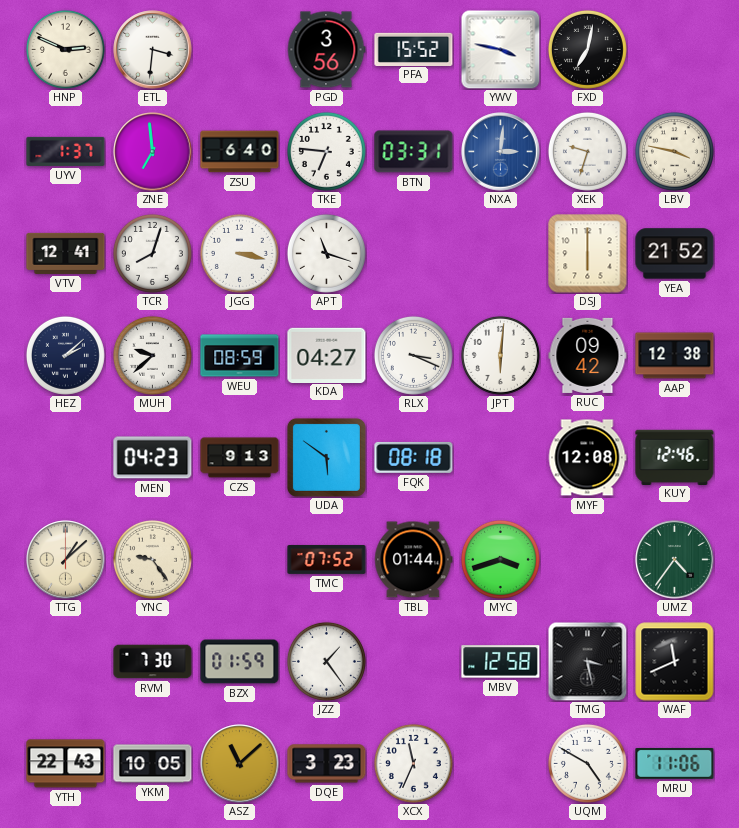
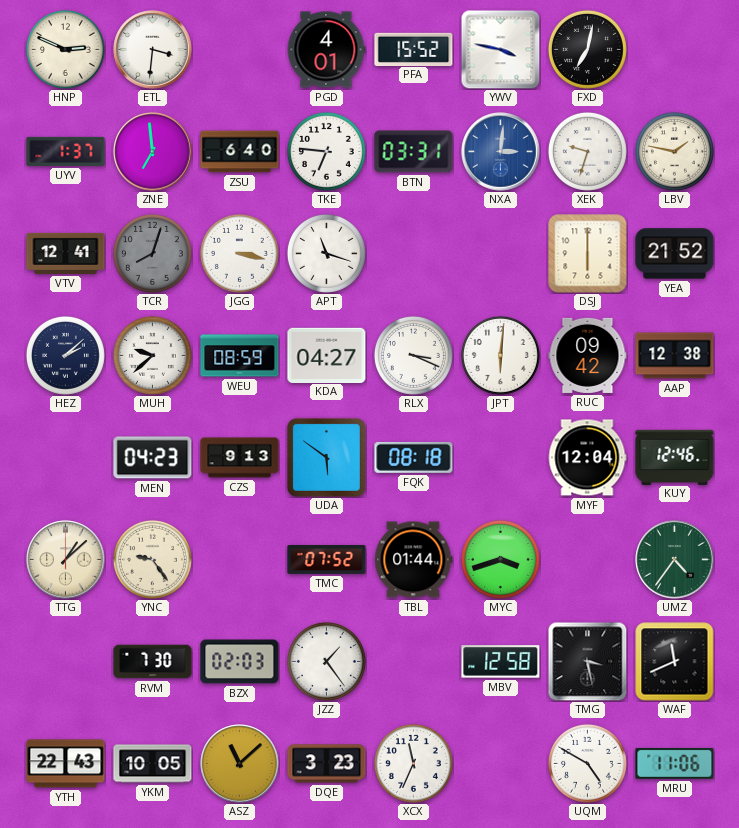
PGD: 3:56 -> 4:01 (326, 50)
LBV: 3:47 -> 1:47 (674, 151)
TCR dial: white -> grey (152, 253)
MYF: 12:08 -> 12:04 (587, 458)
BZX: 01:59 -> 02:03 (240, 662)
